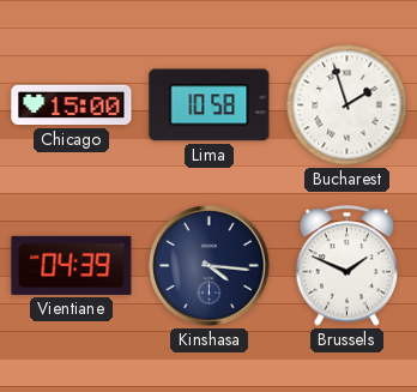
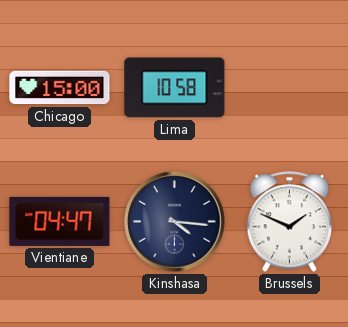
Bucharest: 1:57 -> none (347, 105)
Vientiane: 04:39 -> 04:47 (60, 221)
